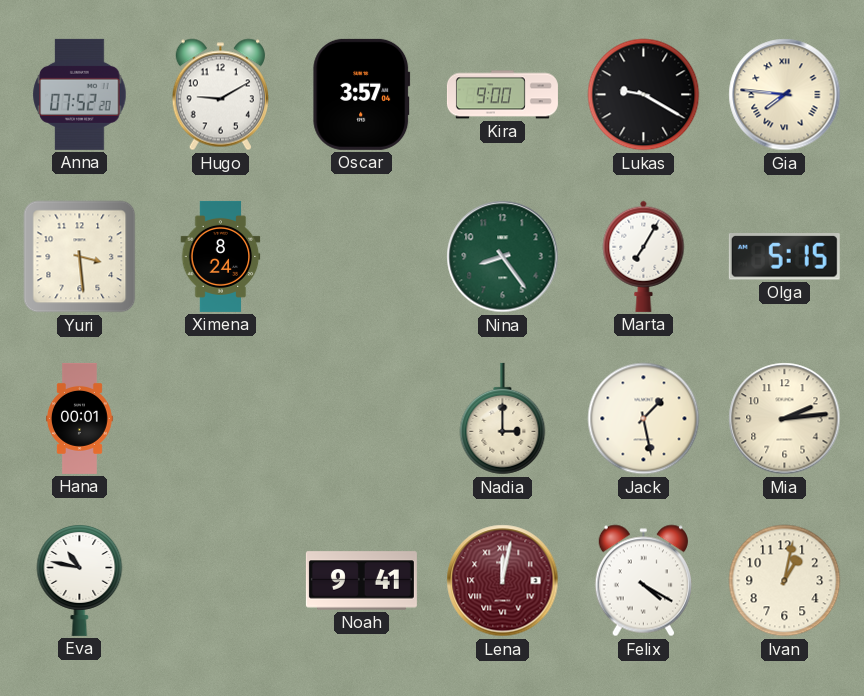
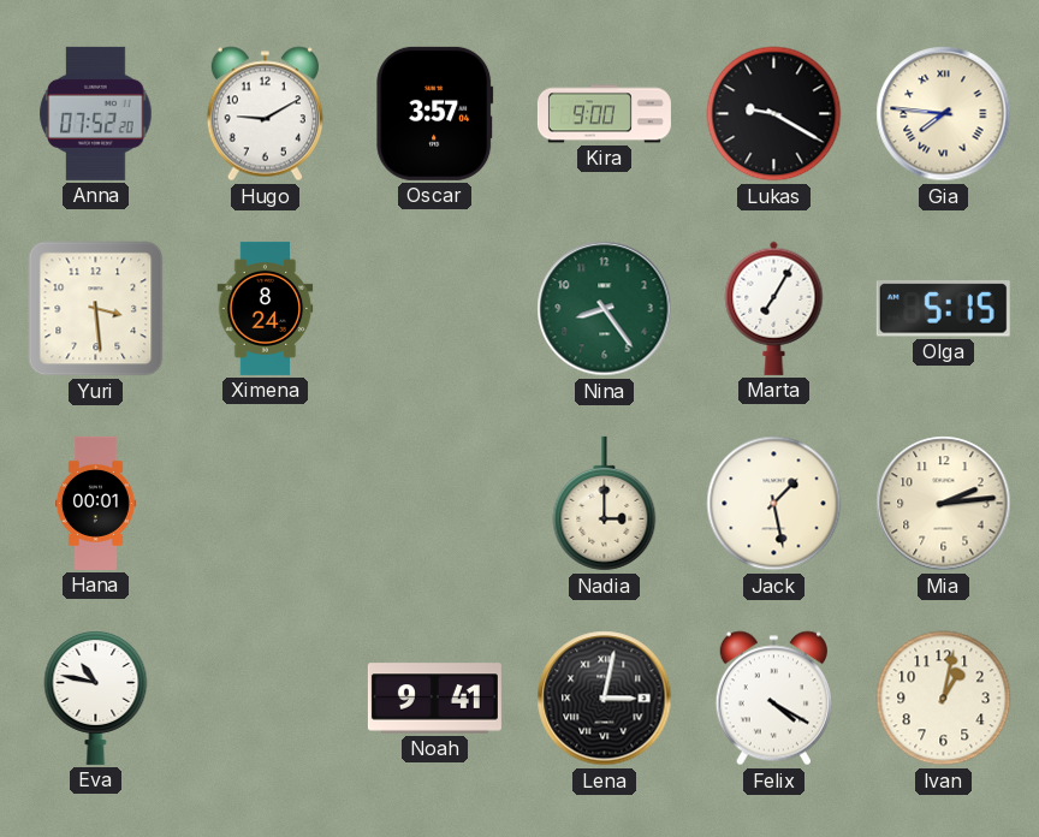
Lena: 12:02 -> 3:02 (605, 699)
Lena dial: burgundy -> black (605, 699)
